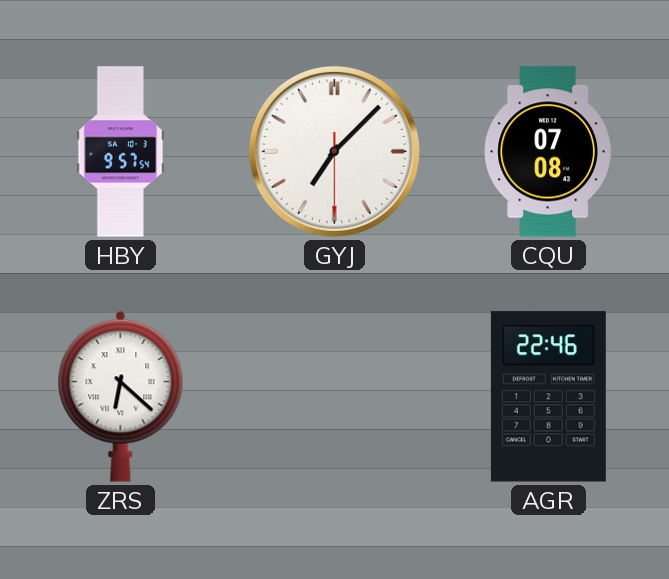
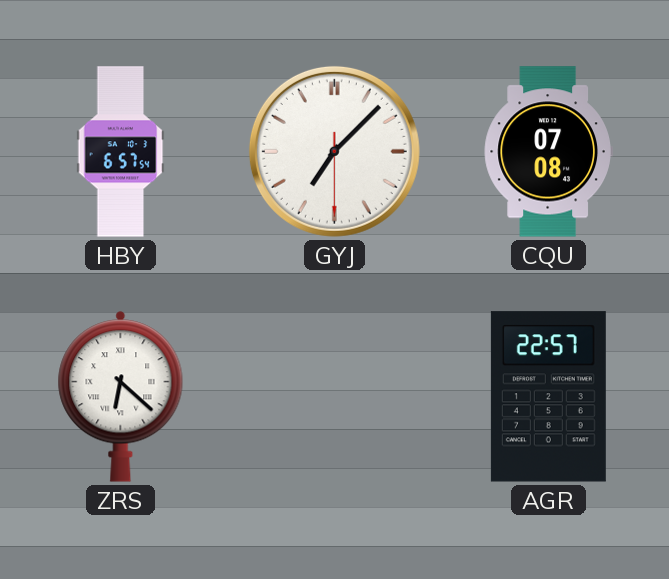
HBY: 9:57 -> 6:57 (121, 152)
AGR: 22:46 -> 22:57 (548, 397)
